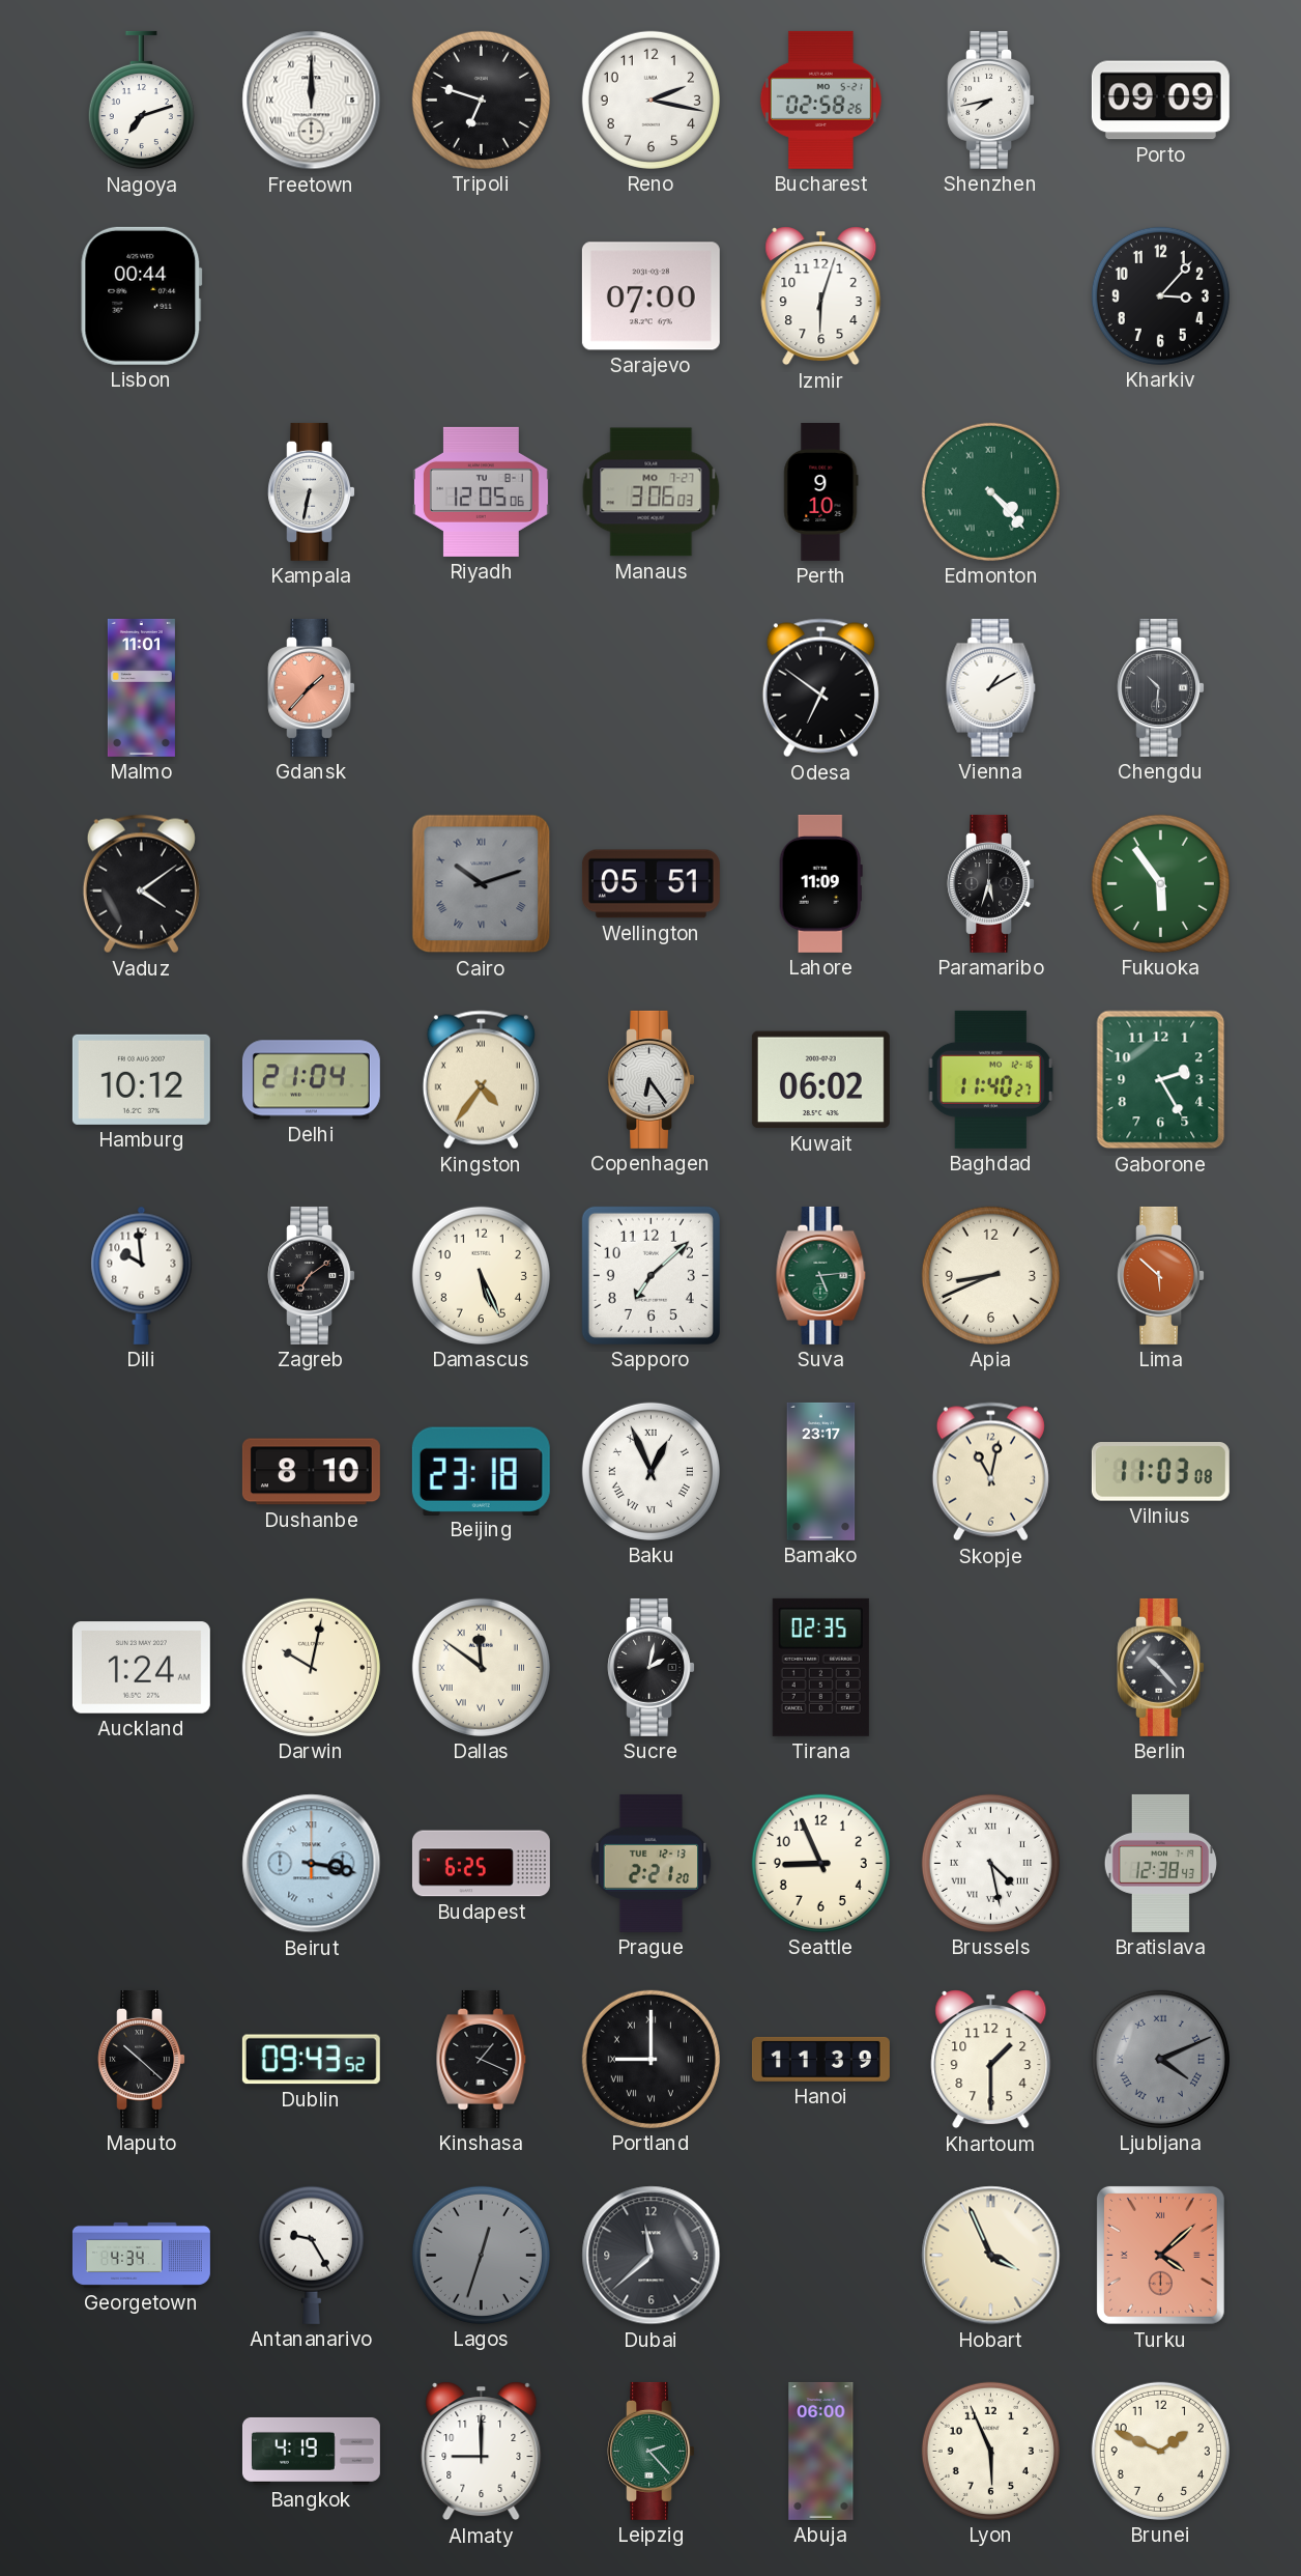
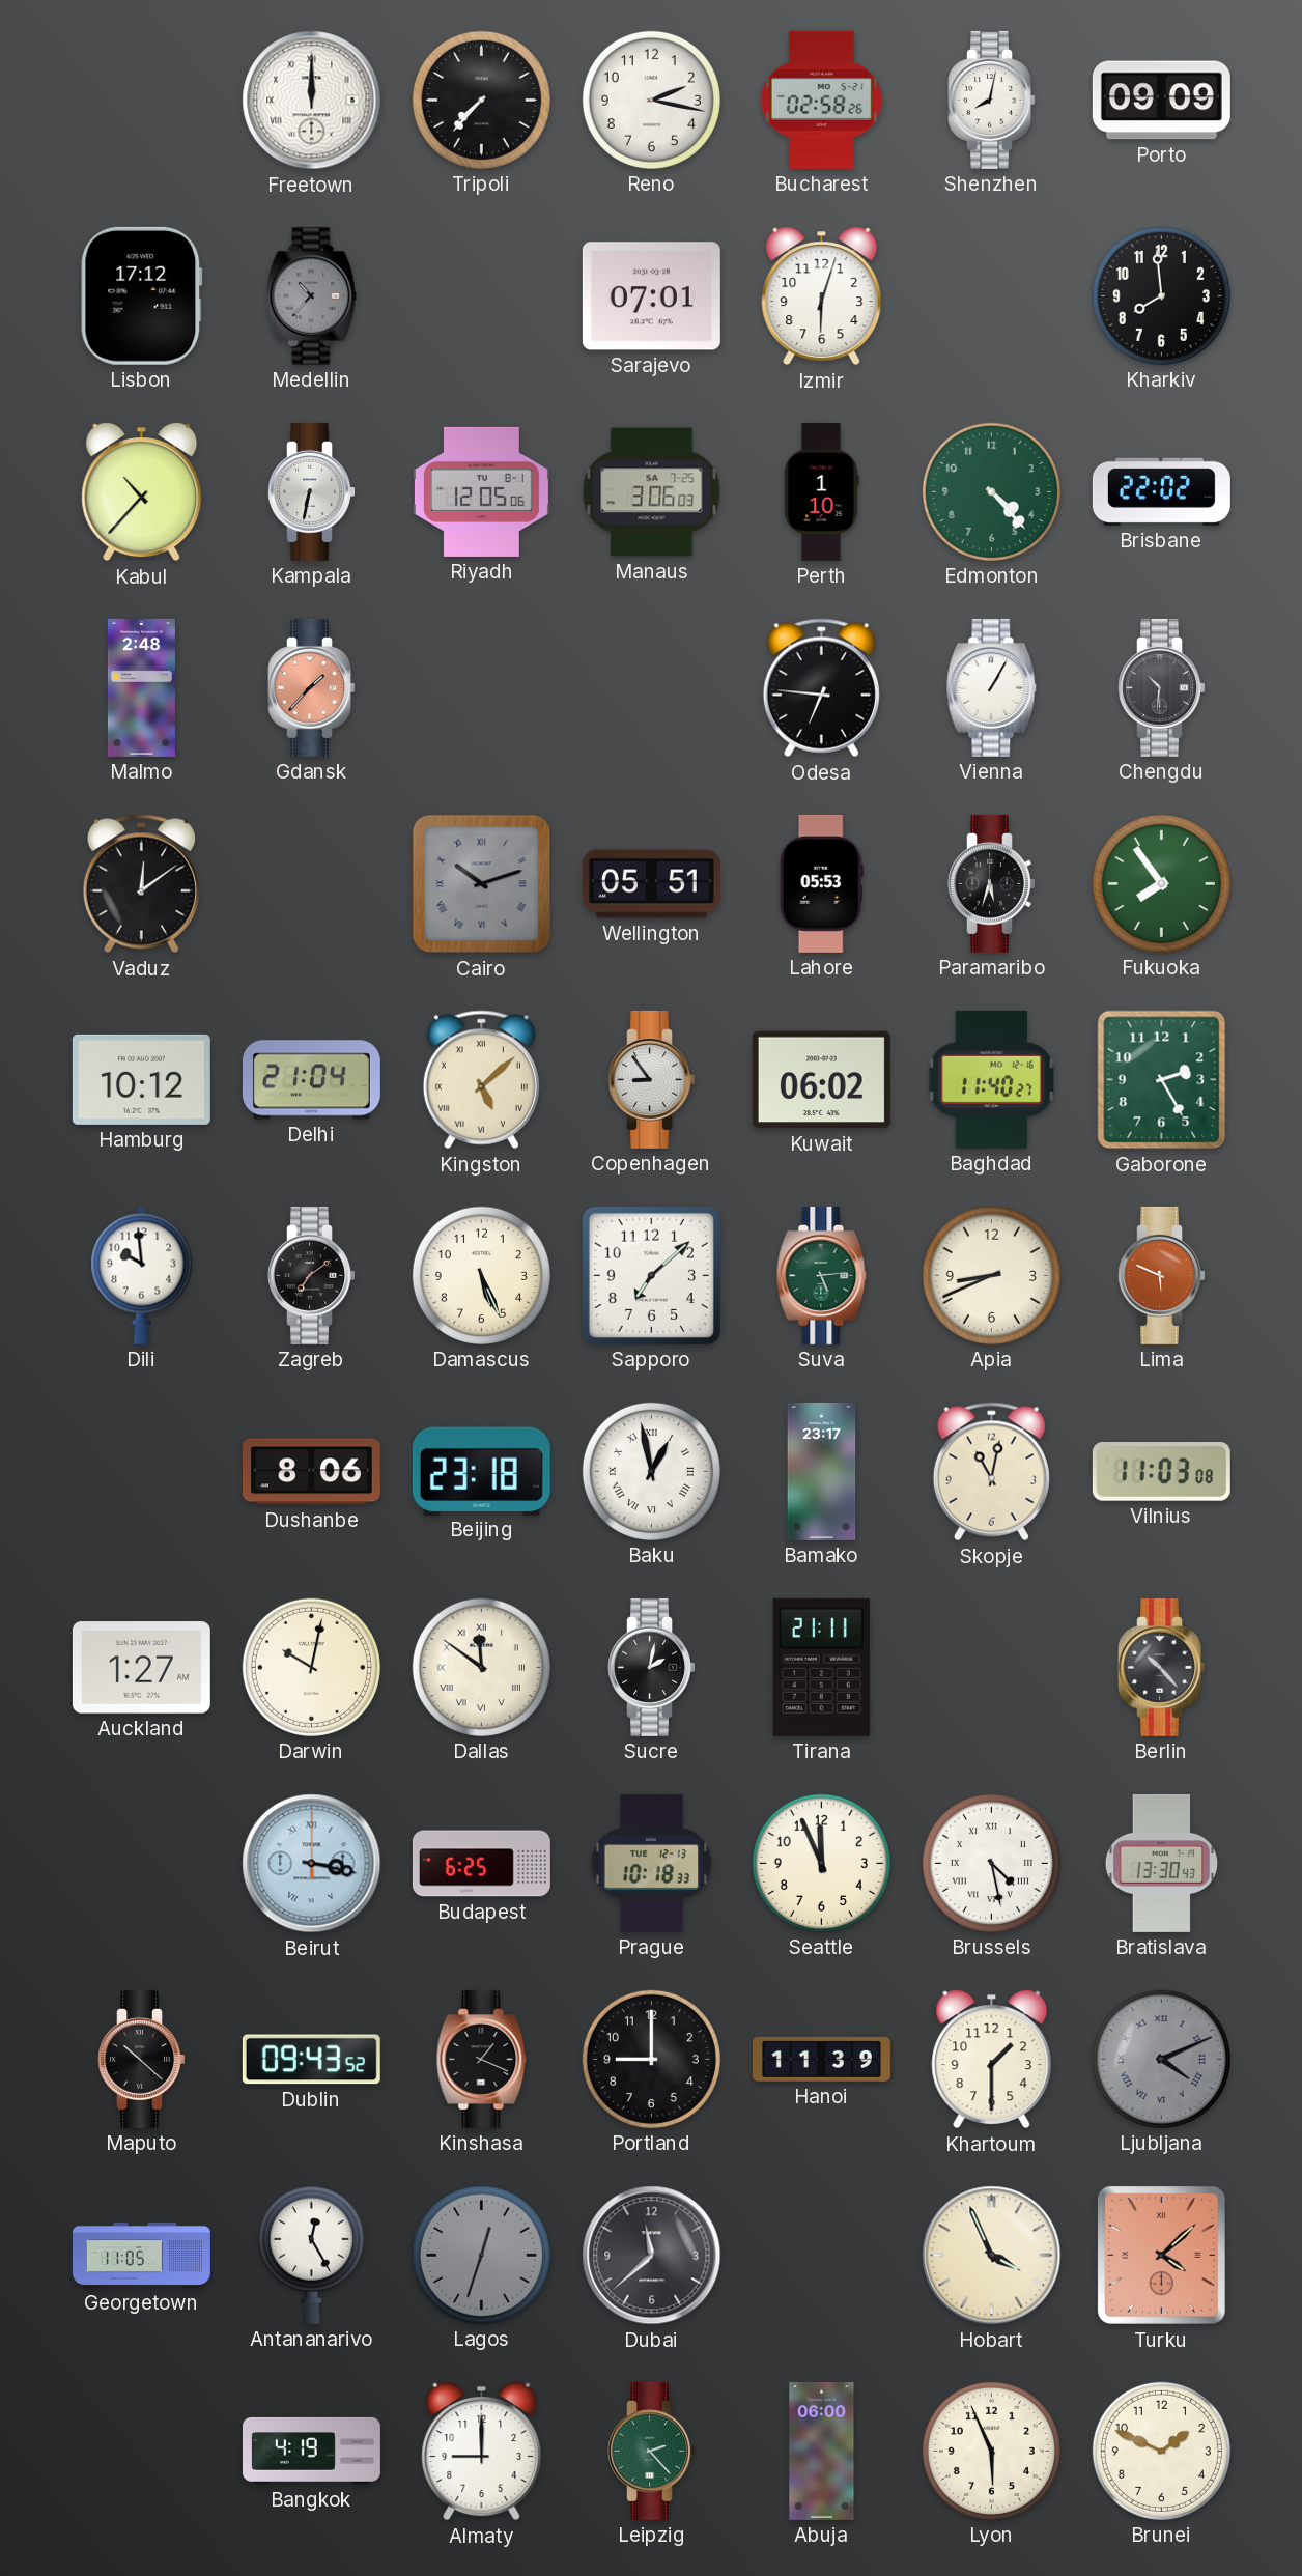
Nagoya: 7:12 -> none (141, 101)
Tripoli: 6:48 -> 7:37 (481, 100)
Shenzhen: 7:43 -> 8:02 (991, 100)
Lisbon: 00:44 -> 17:12 (142, 295)
Medellin: none -> 10:37 (312, 295)
Sarajevo: 07:00 -> 07:01 (651, 296)
Kharkiv: 3:07 -> 7:59 (1161, 295)
Kabul: none -> 10:37 (142, 492)
Manaus date: MO 7-27 -> SA 7-25 (652, 492)
Perth: 9:10 -> 1:10 (822, 491)
Edmonton numerals: Roman -> Arabic (991, 491)
Brisbane: none -> 22:02 (1161, 491)
Malmo: 11:01 -> 2:48 (141, 687)
Odesa: 6:51 -> 6:46 (821, 688)
Vienna: 1:10 -> 1:05 (992, 687)
Vaduz: 4:09 -> 12:09 (141, 884)
Lahore: 11:09 -> 05:53 (821, 883)
Fukuoka: 5:54 -> 7:54 (1161, 883)
Kingston: 4:36 -> 5:08 (481, 1080)
Copenhagen: 6:24 -> 8:54 (651, 1079)
Lima: 5:52 -> 5:49 (1161, 1275)
Dushanbe: 8:10 -> 8:06 (311, 1472)
Baku: 12:56 -> 12:58 (651, 1471)
Auckland: 1:24 -> 1:27 (141, 1668)
Tirana: 02:35 -> 21:11 (821, 1667)
Prague: 2:21 -> 10:18 (652, 1863)
Seattle: 8:56 -> 11:56 (821, 1863)
Bratislava: 12:38 -> 13:30 (1161, 1863)
Portland numerals: Roman -> Arabic (651, 2059)
Georgetown: 4:34 -> 11:05 (141, 2255)
Antananarivo: 9:25 -> 12:25 (311, 2255)
